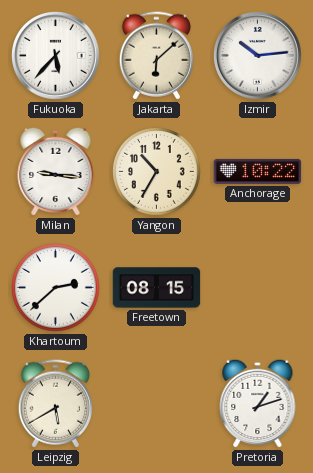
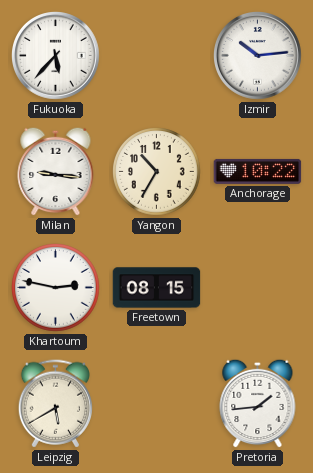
Jakarta: 6:08 -> none (156, 56)
Khartoum: 2:38 -> 2:47 (56, 288)
Pretoria: 1:12 -> 1:44 (258, 403)
